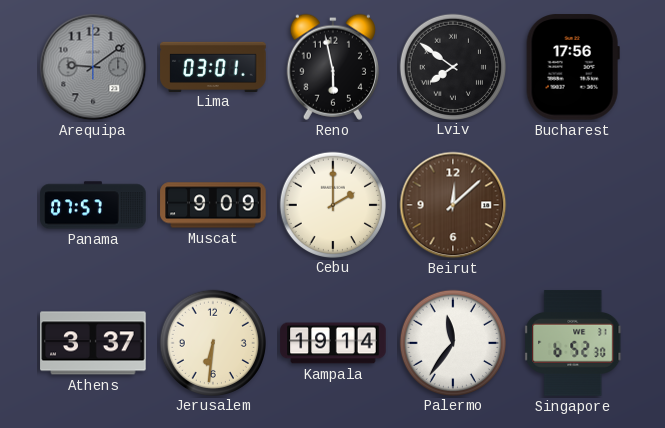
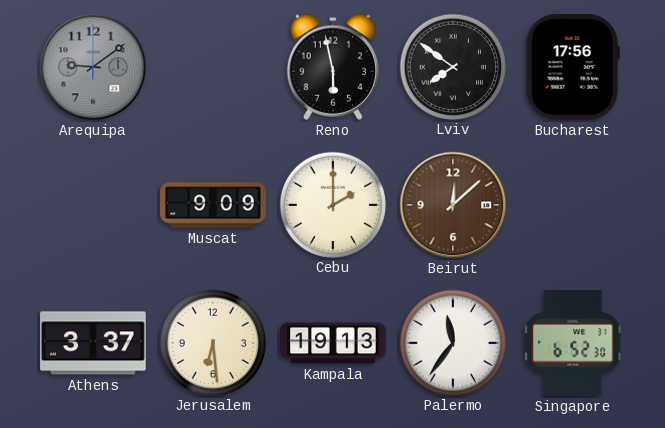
Lima: 03:01 -> none (213, 66)
Panama: 07:57 -> none (93, 205)
Jerusalem: 6:31 -> 6:29 (212, 342)
Kampala: 19:14 -> 19:13 (333, 343)
